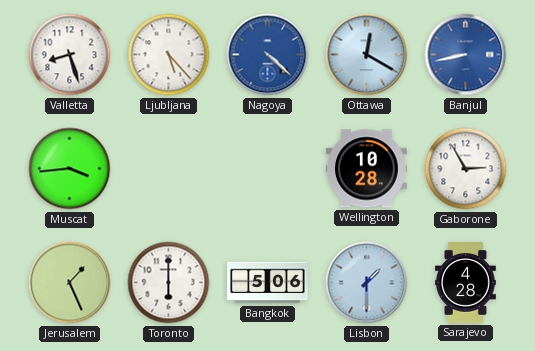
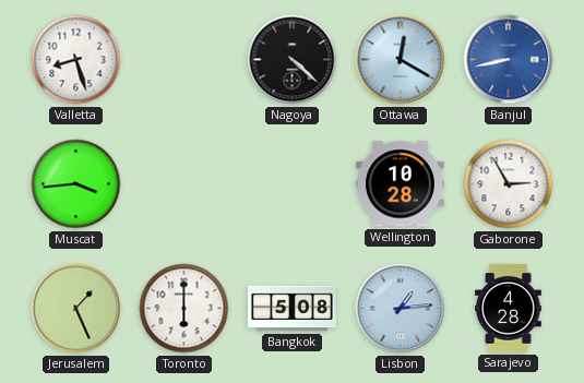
Ljubljana: 5:23 -> none (169, 55)
Nagoya dial: blue -> black (293, 60)
Bangkok: 5:06 -> 5:08 (293, 309)
Lisbon: 1:30 -> 1:14 (401, 309)
